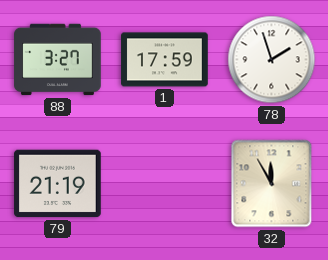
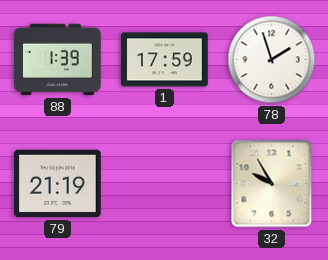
88: 3:27 -> 1:39 (58, 60)
32: 11:55 -> 9:55 (272, 184)
